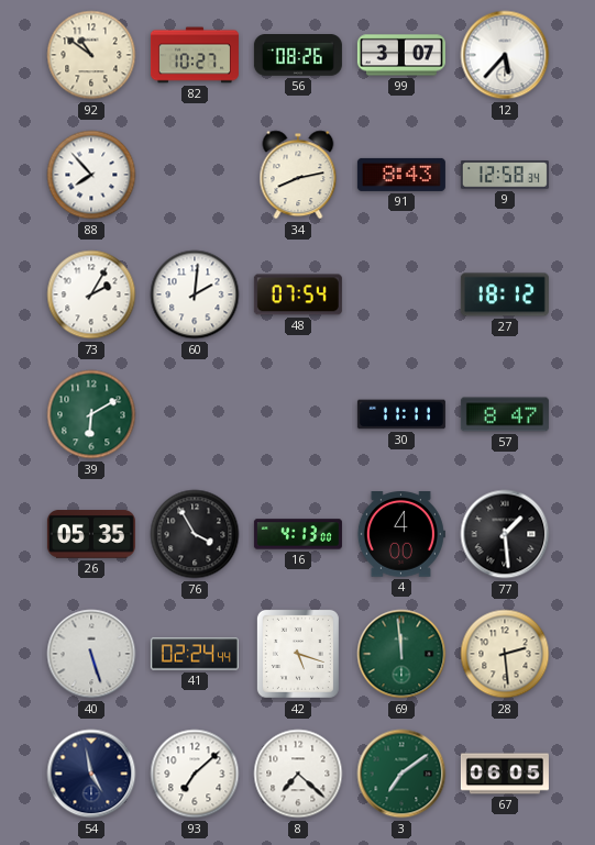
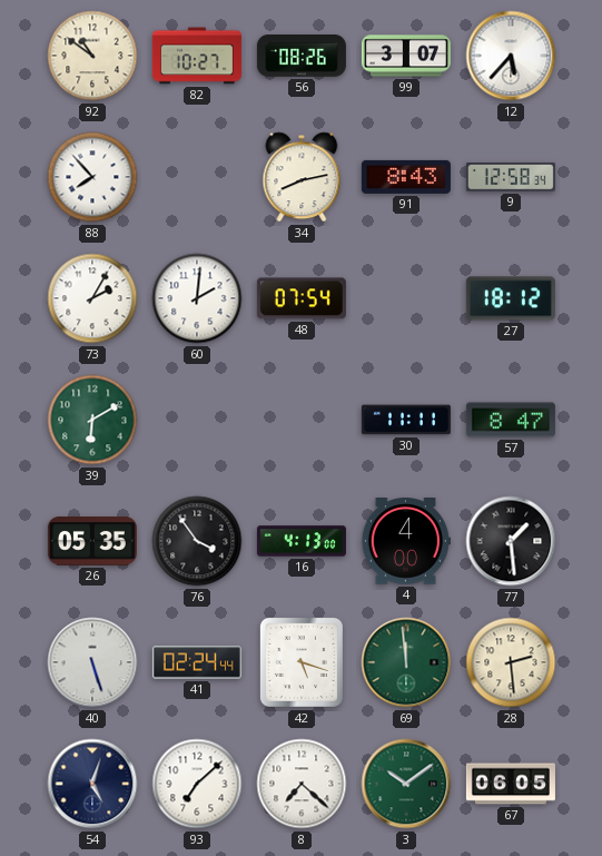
76: 3:55 -> 3:54 (197, 541)
54: 4:58 -> 5:03 (92, 784)
3: 7:09 -> 10:09 (406, 784)
